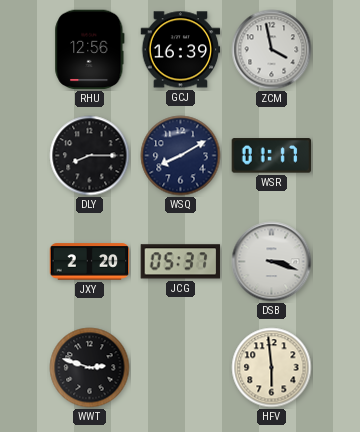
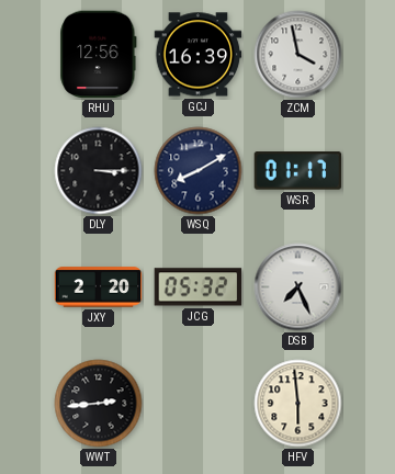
DLY: 8:15 -> 3:15 (99, 171)
JCG: 05:37 -> 05:32 (199, 287)
DSB: 3:18 -> 7:26 (298, 287)
WWT: 2:48 -> 2:44 (99, 404)
